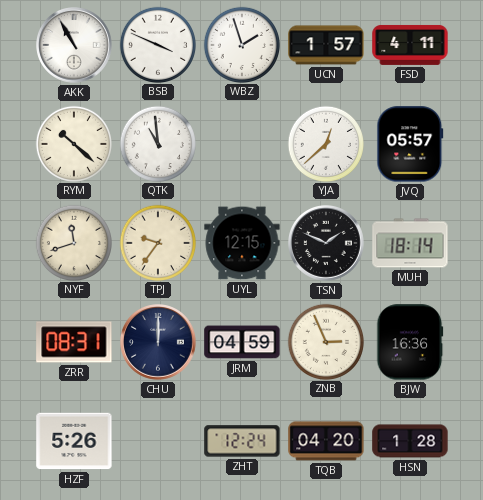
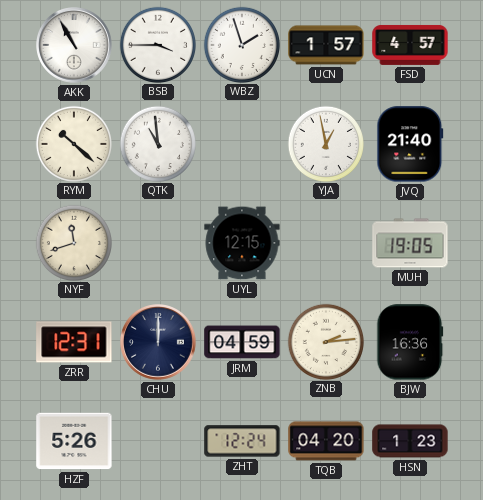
BSB: 3:49 -> 3:45 (157, 44)
FSD: 4:11 -> 4:57 (410, 45)
YJA: 12:38 -> 12:58 (325, 143)
JVQ: 05:57 -> 21:40 (410, 144)
TPJ: 9:36 -> none (157, 242)
TSN: 1:49 -> none (327, 244)
MUH: 18:14 -> 19:05 (410, 243)
ZRR: 08:31 -> 12:31 (74, 342)
ZNB: 2:56 -> 2:14 (325, 341)
HSN: 1:28 -> 1:23 (410, 441)
